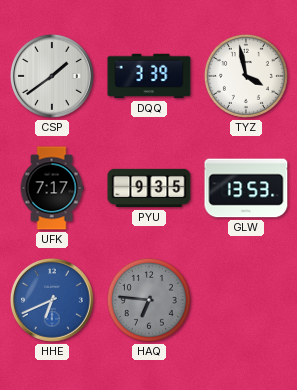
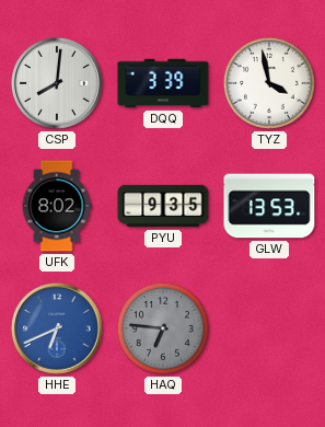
CSP: 1:39 -> 8:01 (57, 83)
UFK: 7:17 -> 8:02 (57, 206)
